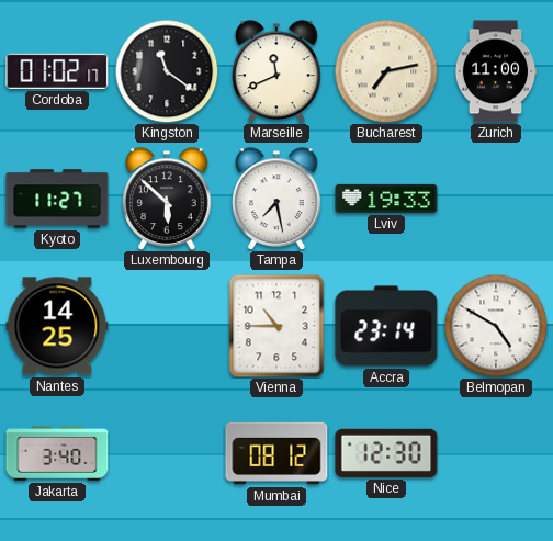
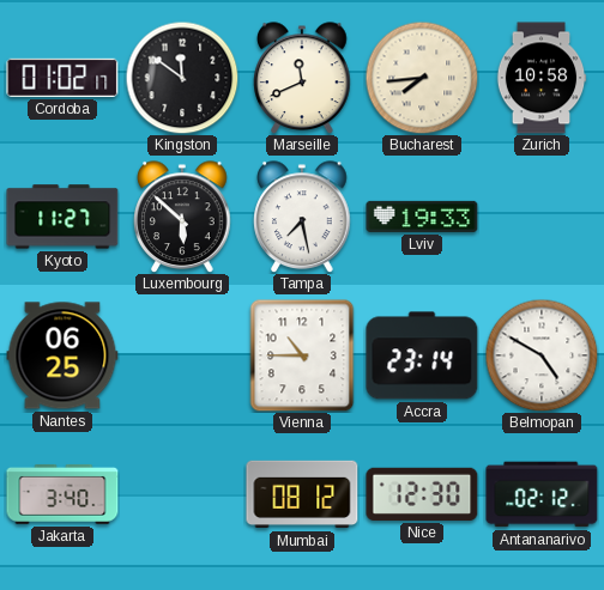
Kingston: 11:21 -> 11:51 (182, 78)
Bucharest: 7:13 -> 7:44 (422, 78)
Zurich: 11:00 -> 10:58 (542, 78)
Nantes: 14:25 -> 06:25 (62, 355)
Antananarivo: none -> 02:12 (542, 494)
